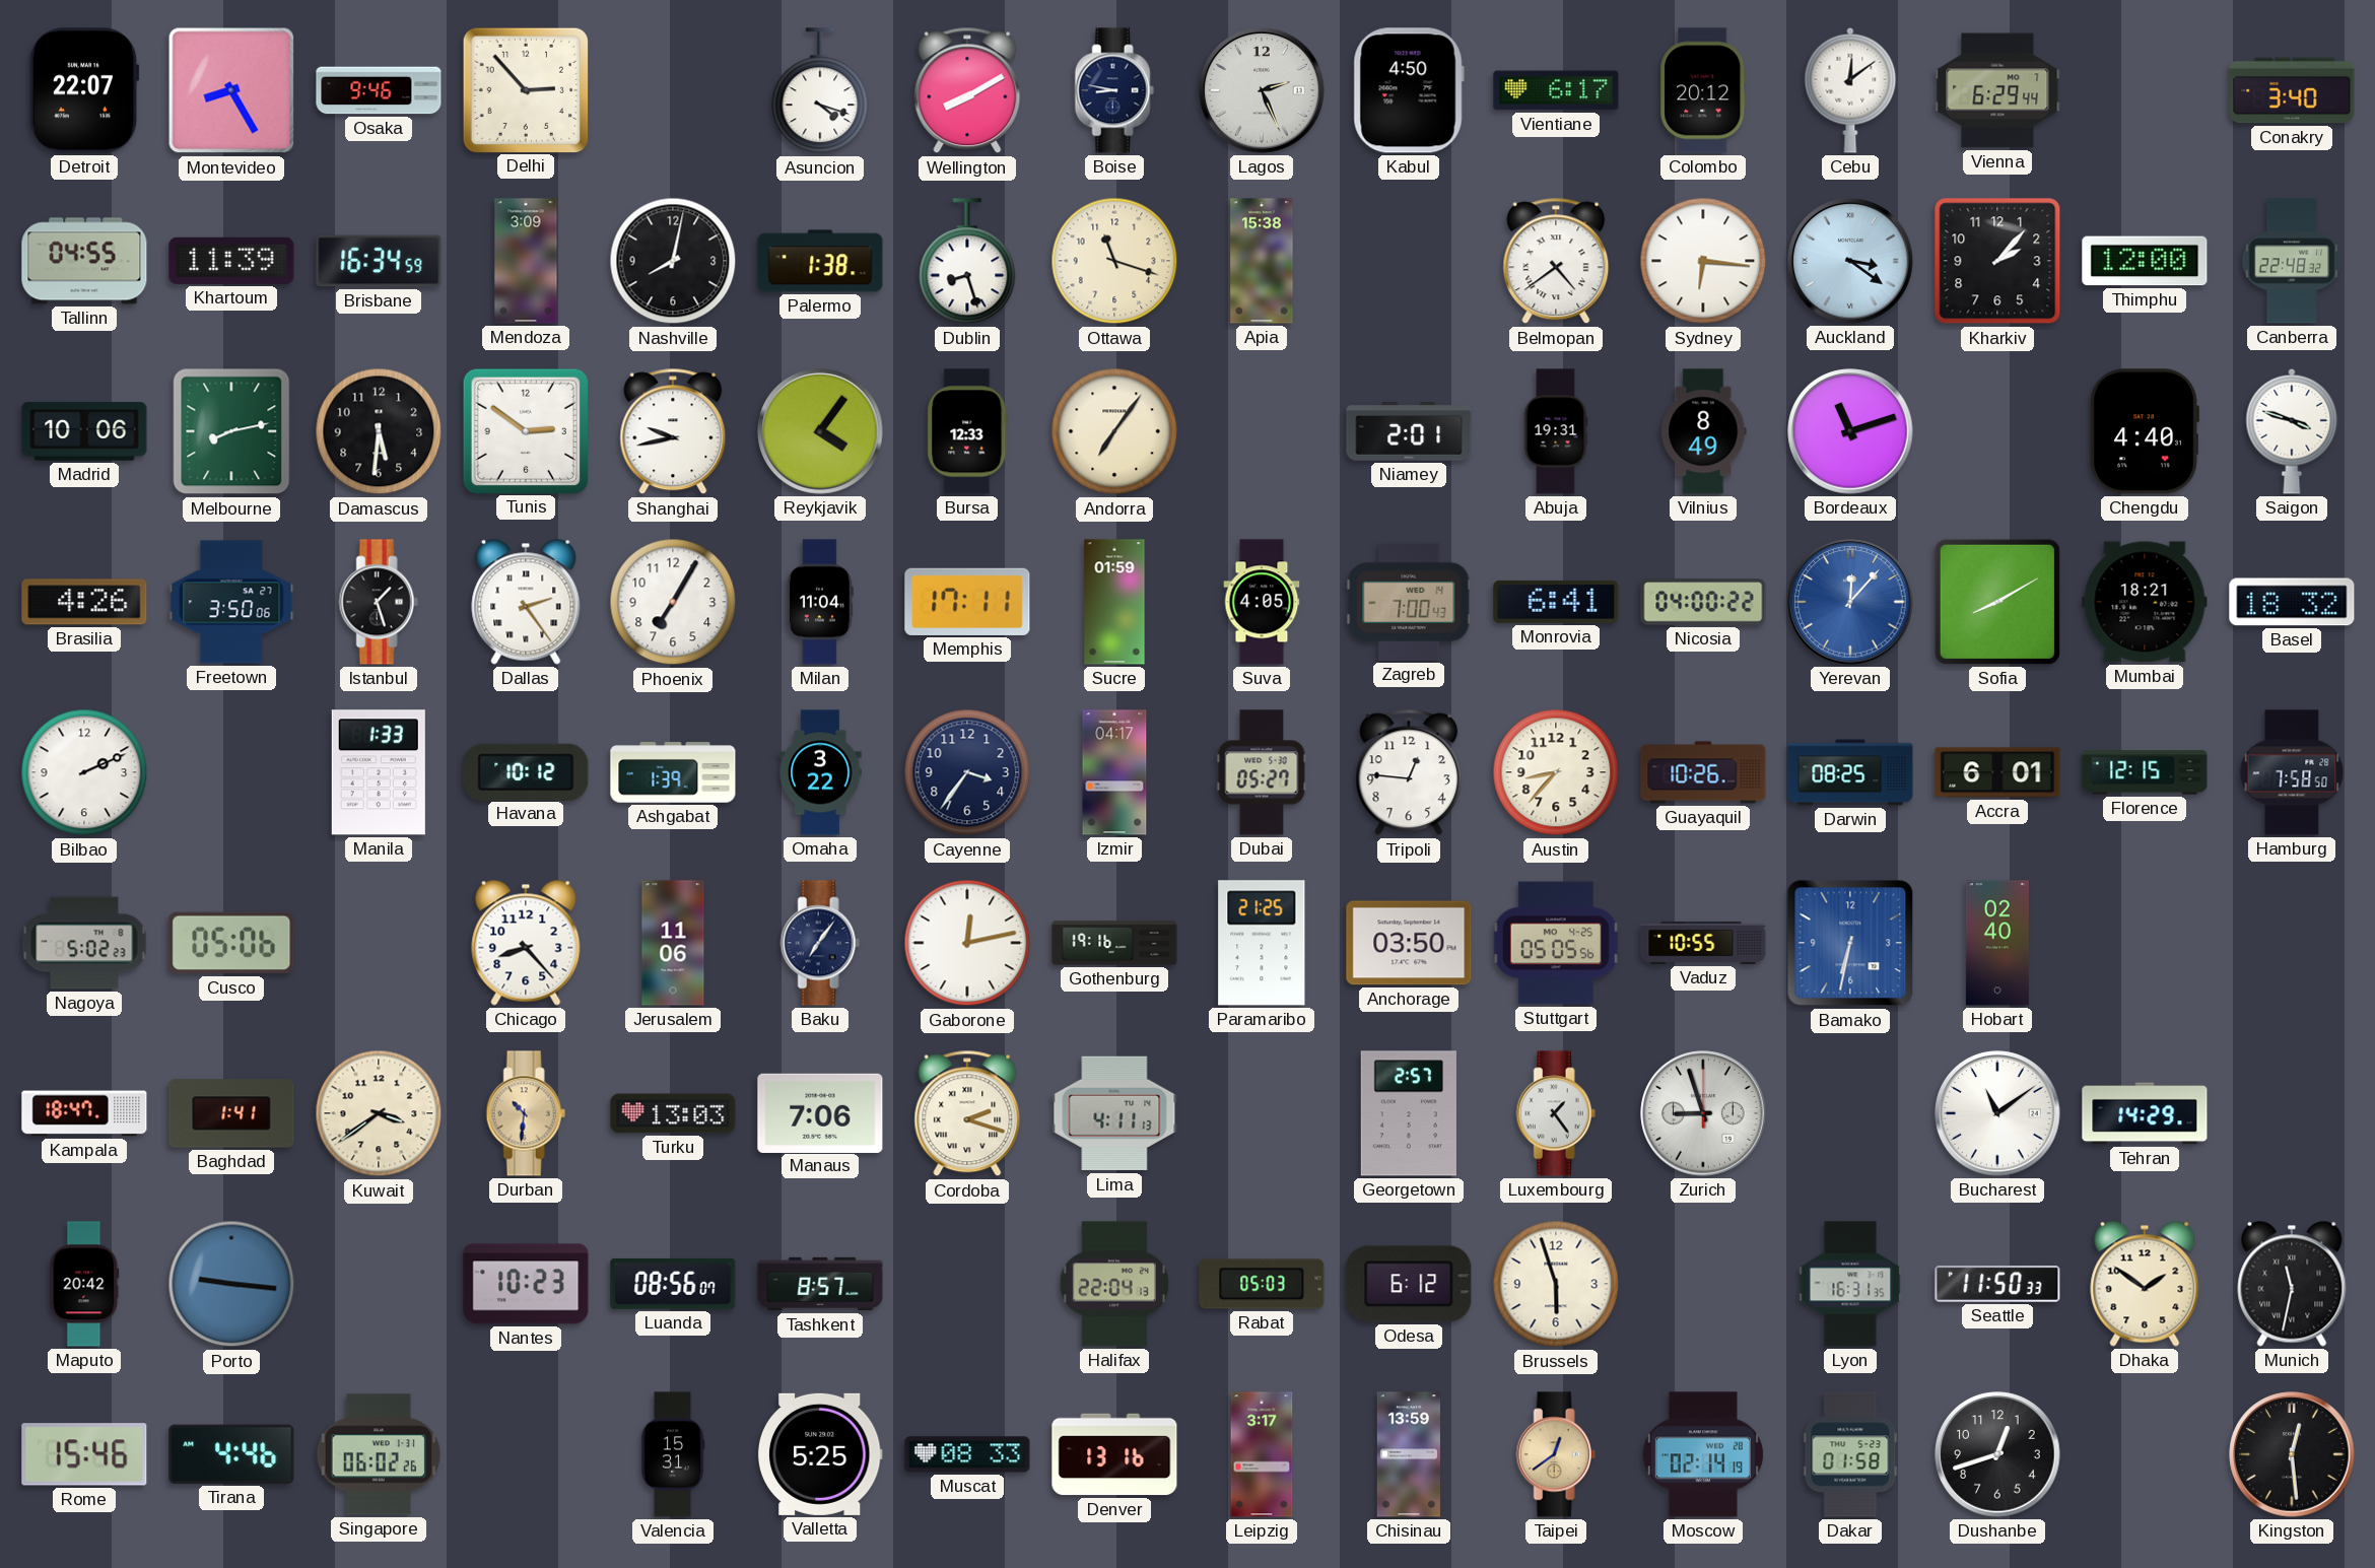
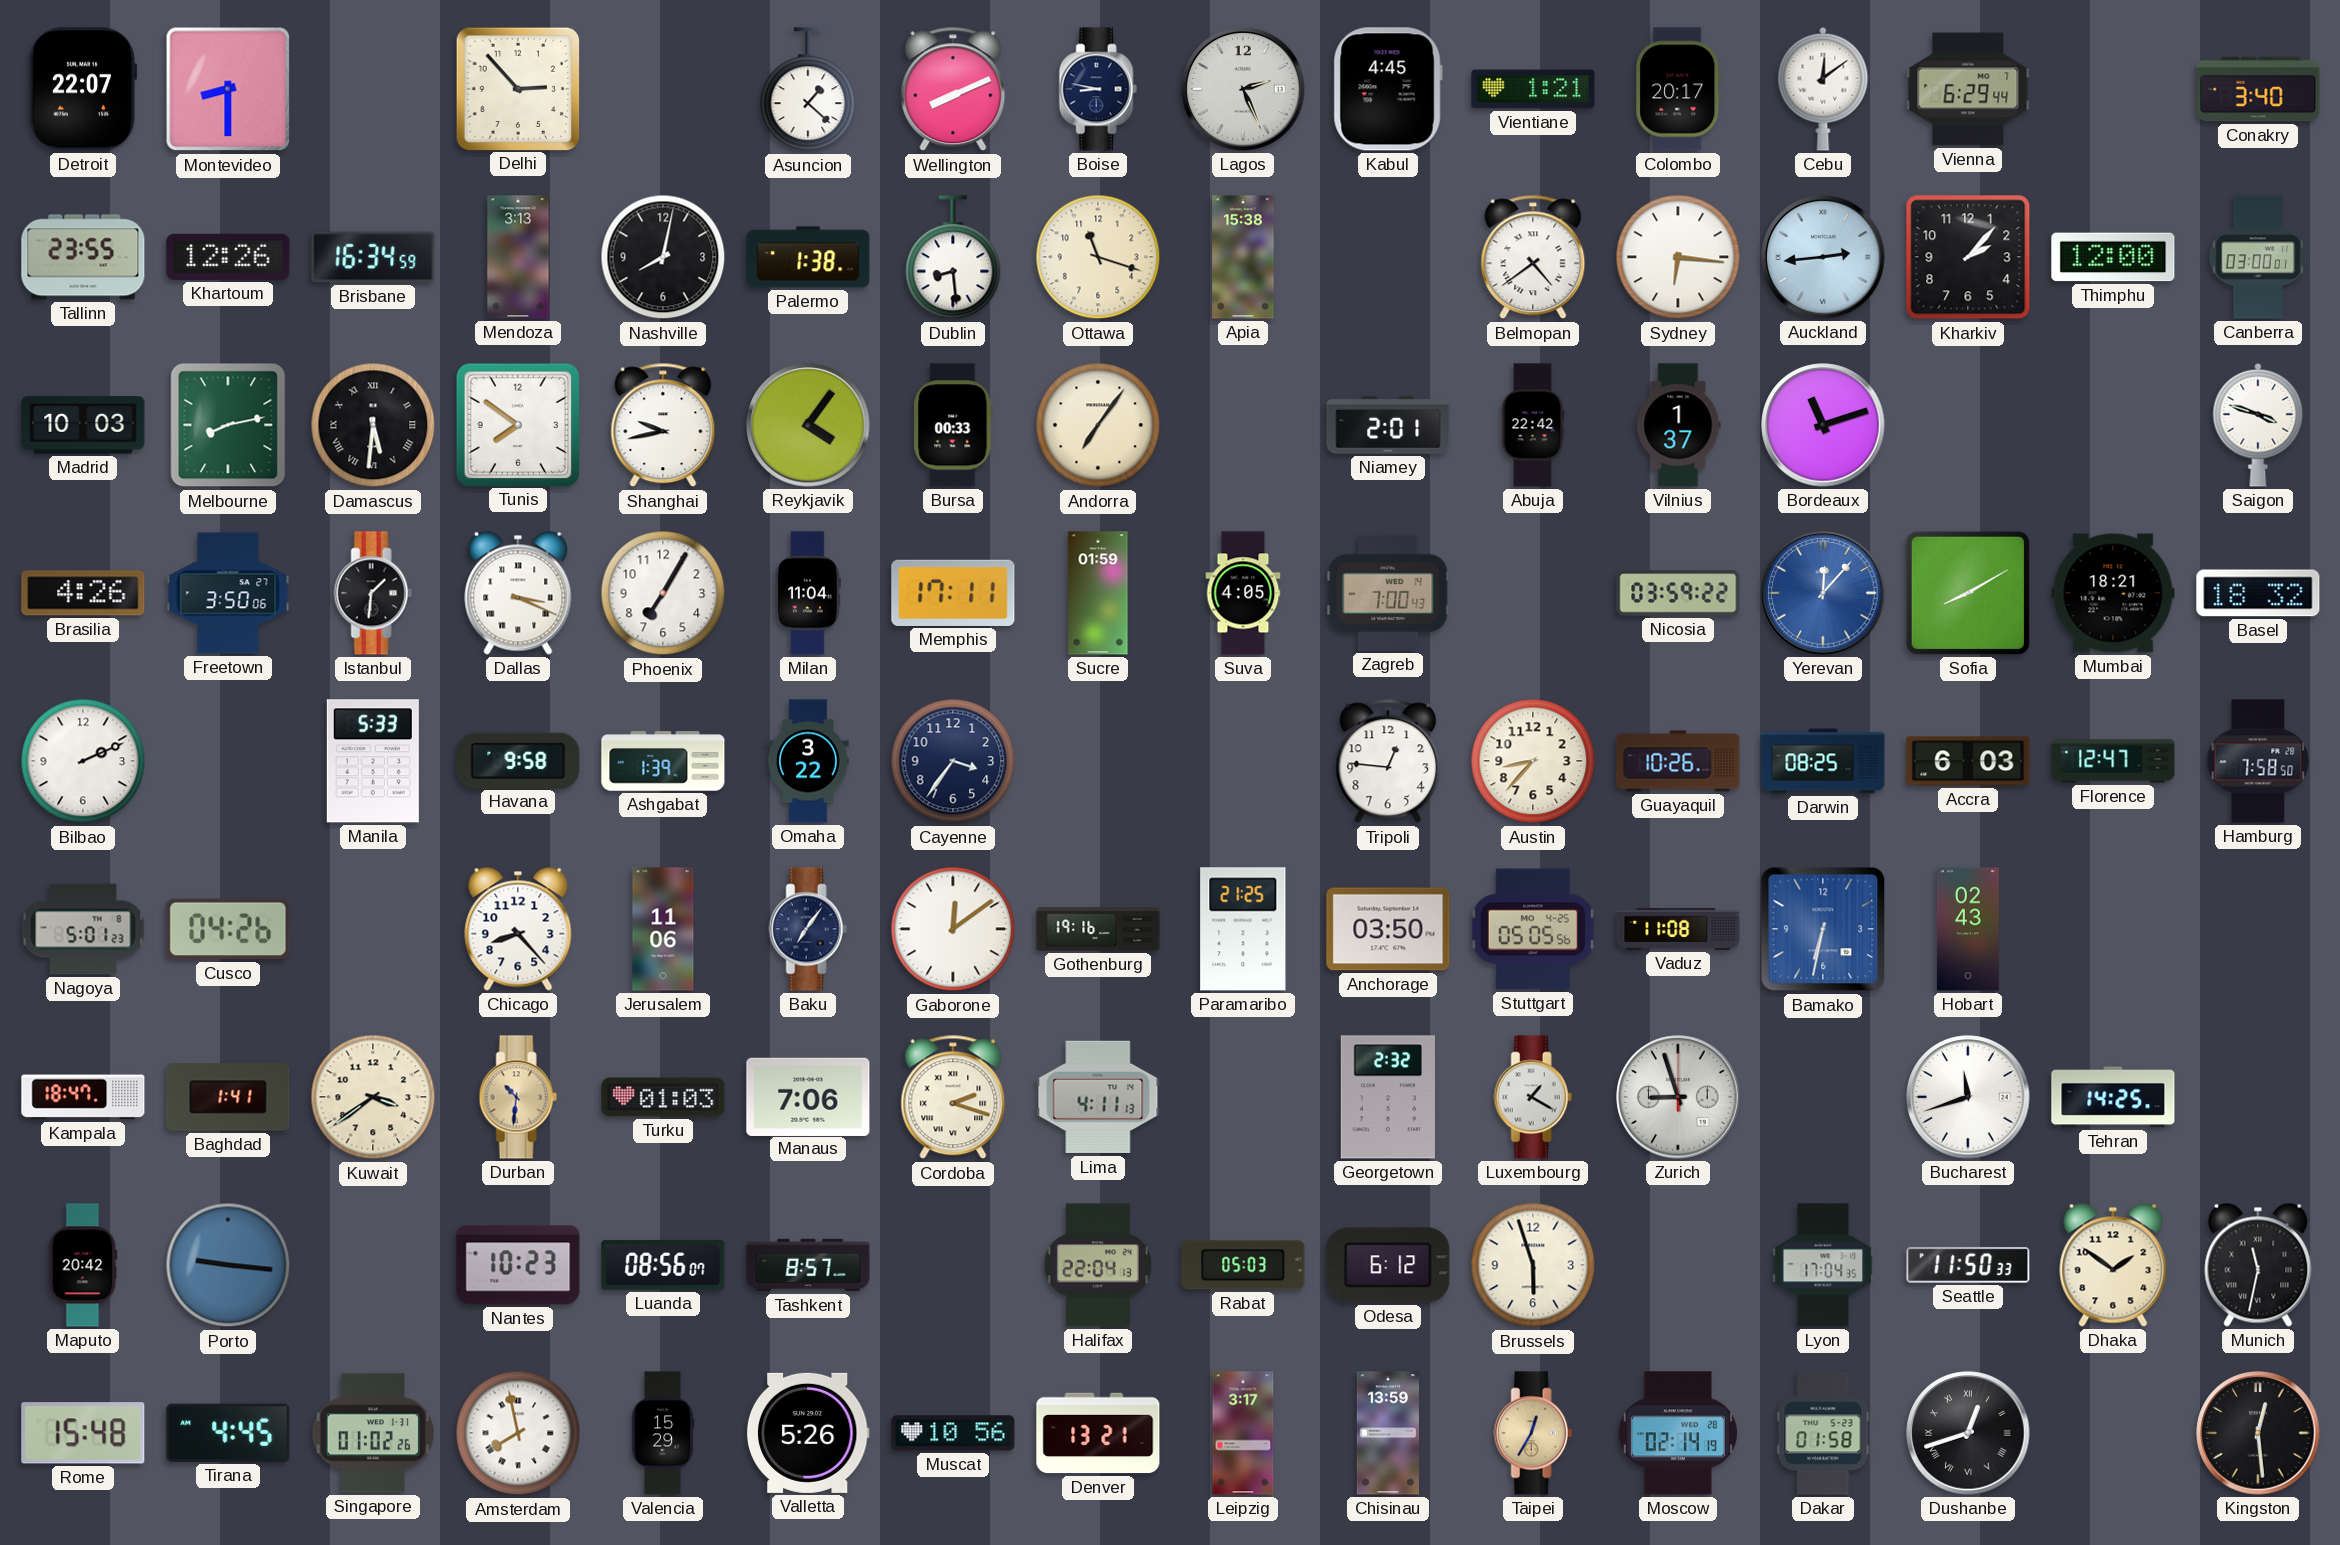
Montevideo: 8:25 -> 8:30 (228, 89)
Osaka: 9:46 -> none (379, 90)
Asuncion: 4:18 -> 1:22 (808, 90)
Wellington: 8:10 -> 8:11 (953, 89)
Kabul: 4:50 -> 4:45 (1388, 89)
Vientiane: 6:17 -> 1:21 (1533, 89)
Colombo: 20:12 -> 20:17 (1678, 89)
Tallinn: 04:55 -> 23:55 (83, 257)
Khartoum: 11:39 -> 12:26 (228, 257)
Mendoza: 3:09 -> 3:13 (518, 257)
Dublin: 8:27 -> 8:29 (953, 258)
Auckland: 3:21 -> 2:44 (1823, 257)
Canberra: 22:48 -> 03:00 (2258, 257)
Madrid: 10:06 -> 10:03 (83, 425)
Damascus numerals: Arabic -> Roman (373, 425)
Tunis: 2:51 -> 7:51 (517, 424)
Bursa: 12:33 -> 00:33 (953, 425)
Abuja: 19:31 -> 22:42 (1533, 425)
Vilnius: 8:49 -> 1:37 (1678, 425)
Chengdu: 4:40 -> none (2145, 431)
Istanbul: 1:27 -> 1:31 (373, 593)
Dallas: 2:24 -> 3:19 (518, 593)
Monrovia: 6:41 -> none (1556, 602)
Nicosia: 04:00 -> 03:59 (1678, 593)
Manila: 1:33 -> 5:33 (373, 761)
Havana: 10:12 -> 9:58 (518, 760)
Izmir: 04:17 -> none (1114, 772)
Dubai: 05:27 -> none (1262, 772)
Accra: 6:01 -> 6:03 (1968, 761)
Florence: 12:15 -> 12:47 (2113, 761)
Nagoya: 5:02 -> 5:01 (83, 929)
Cusco: 05:06 -> 04:26 (228, 929)
Gaborone: 12:13 -> 12:09 (953, 929)
Vaduz: 10:55 -> 11:08 (1678, 929)
Hobart: 02:40 -> 02:43 (1968, 929)
Turku: 13:03 -> 01:03 (663, 1097)
Georgetown: 2:57 -> 2:32 (1388, 1097)
Luxembourg: 1:24 -> 1:20 (1533, 1097)
Bucharest: 11:09 -> 11:42 (1968, 1097)
Tehran: 14:29 -> 14:25 (2113, 1097)
Lyon: 16:31 -> 17:04 (1823, 1265)
Rome: 15:46 -> 15:48 (83, 1433)
Tirana: 4:46 -> 4:45 (228, 1433)
Singapore: 06:02 -> 01:02 (373, 1433)
Amsterdam: none -> 7:58 (518, 1433)
Valencia: 15:31 -> 15:29 (663, 1433)
Valletta: 5:25 -> 5:26 (808, 1433)
Muscat: 08:33 -> 10:56 (953, 1433)
Denver: 13:16 -> 13:21 (1098, 1433)
Taipei: 12:39 -> 12:35 (1533, 1433)
Dushanbe numerals: Arabic -> Roman (1968, 1433)
